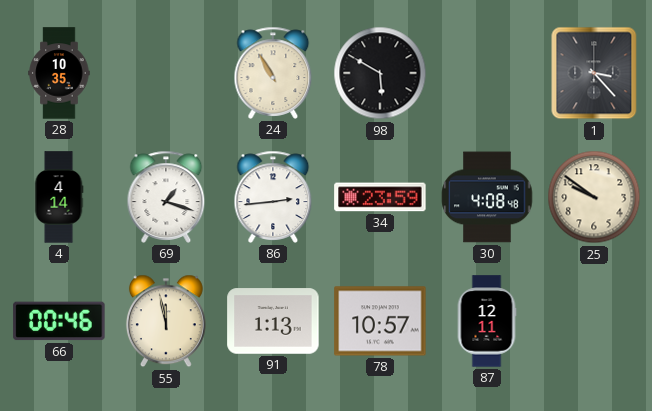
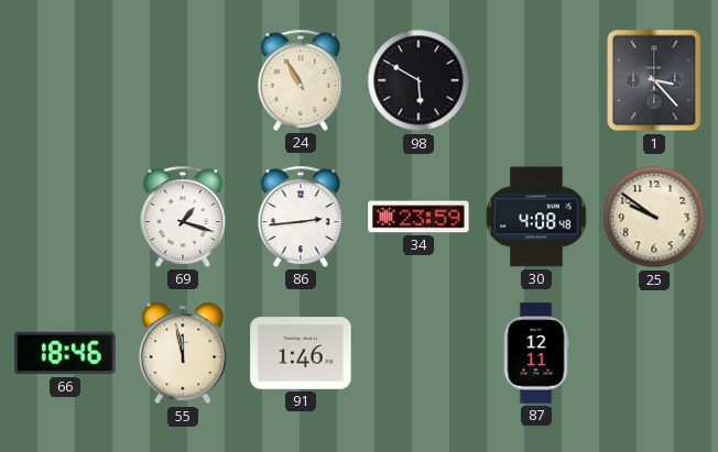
28: 10:35 -> none (59, 73)
4: 4:14 -> none (59, 197)
66: 00:46 -> 18:46 (65, 353)
91: 1:13 -> 1:46 (301, 353)
78: 10:57 -> none (380, 321)
